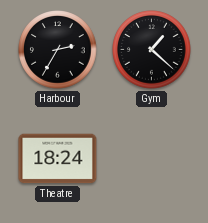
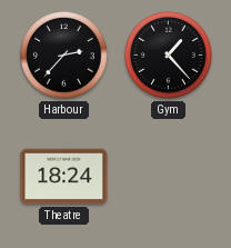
Harbour: 2:35 -> 2:37 (64, 56)
Gym: 1:22 -> 1:23 (169, 56)
